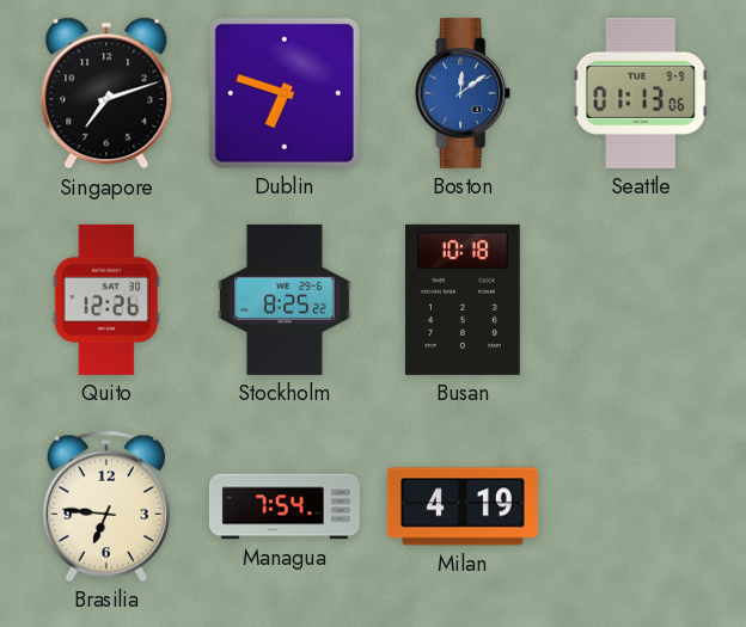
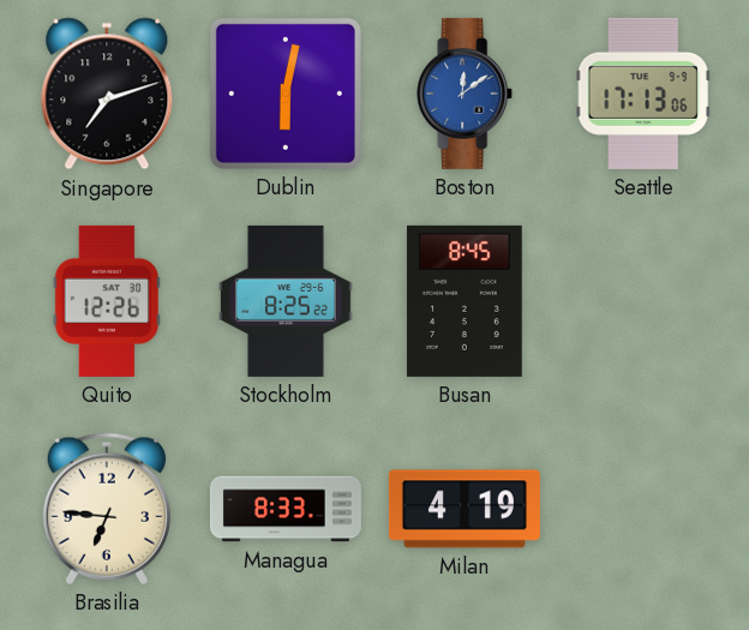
Dublin: 6:48 -> 6:02 (286, 94)
Seattle: 01:13 -> 17:13 (643, 94)
Busan: 10:18 -> 8:45 (465, 301)
Managua: 7:54 -> 8:33 (286, 509)
